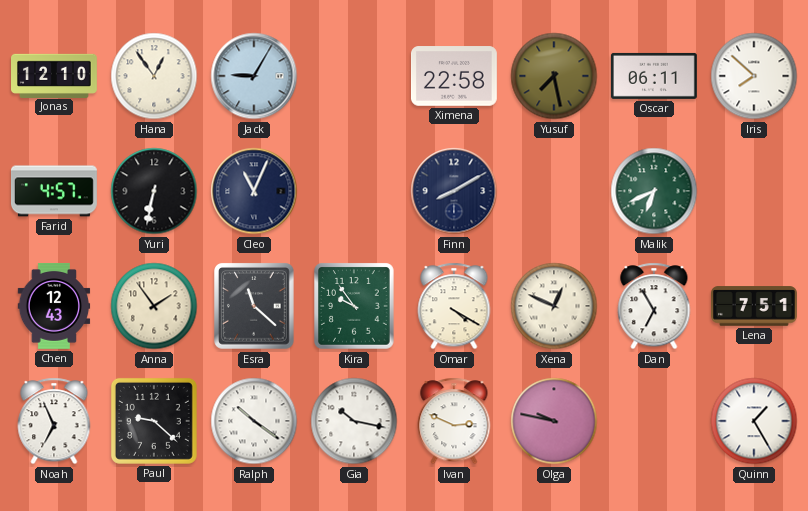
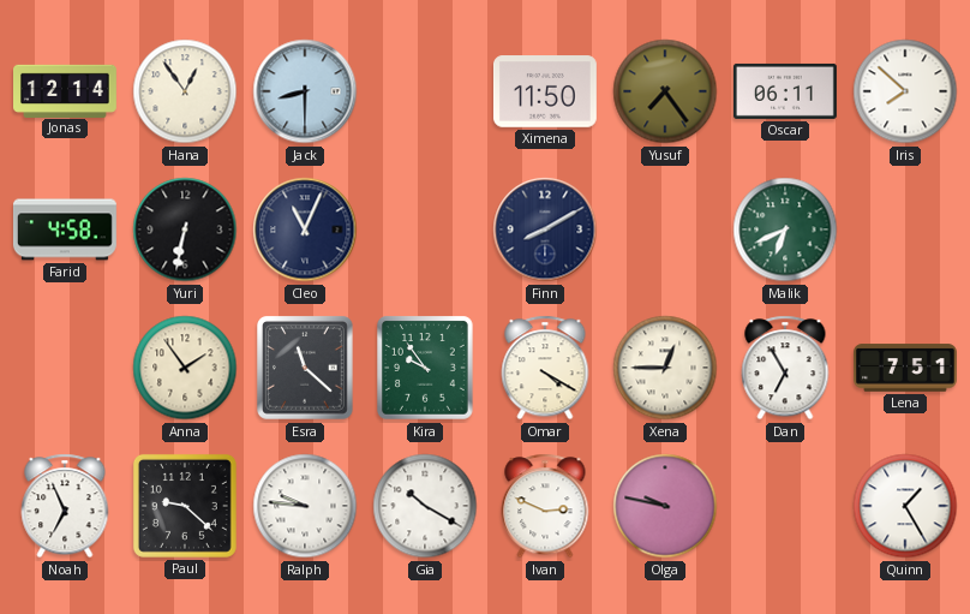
Jonas: 12:10 -> 12:14 (66, 90)
Jack: 9:05 -> 8:30 (305, 91)
Ximena: 22:58 -> 11:50 (545, 91)
Yusuf: 7:28 -> 7:24 (665, 91)
Farid: 4:57 -> 4:58 (65, 229)
Chen: 12:43 -> none (54, 307)
Xena: 12:49 -> 12:45 (665, 368)
Ralph: 10:21 -> 9:46 (305, 506)
Gia: 10:17 -> 10:20 (425, 506)
